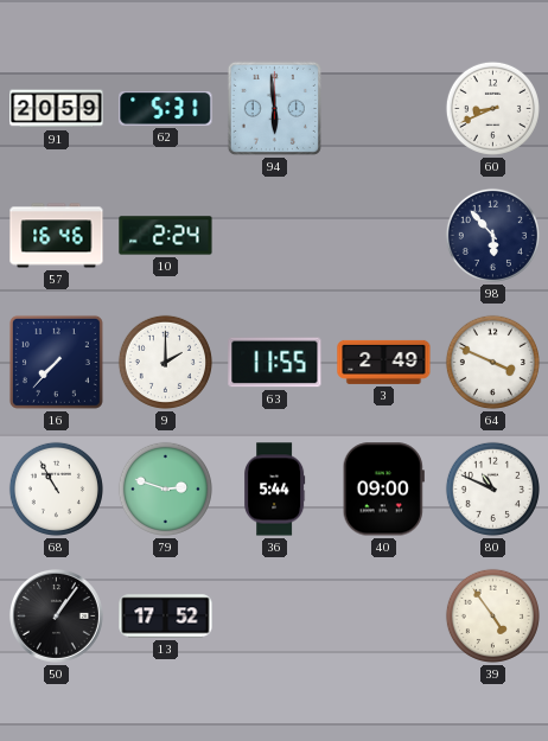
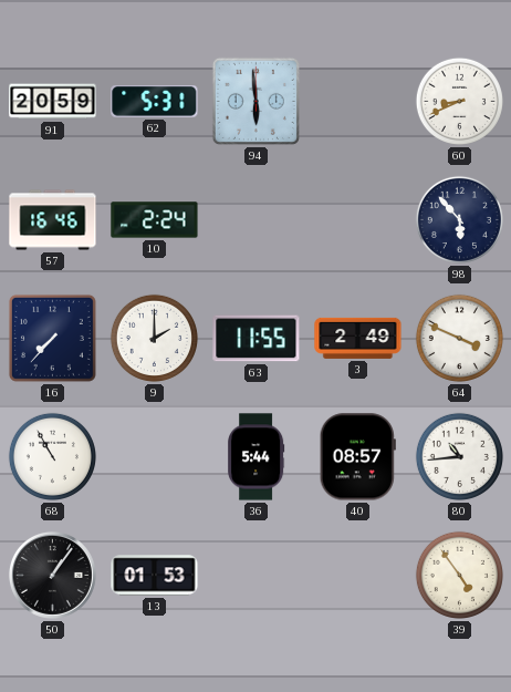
79: 2:48 -> none (165, 488)
40: 09:00 -> 08:57 (357, 457)
80: 10:49 -> 10:44 (459, 456)
13: 17:52 -> 01:53 (155, 576)
